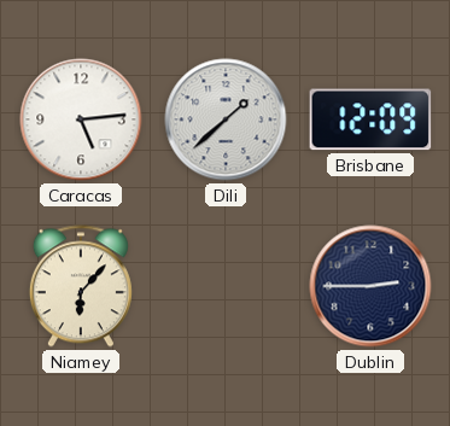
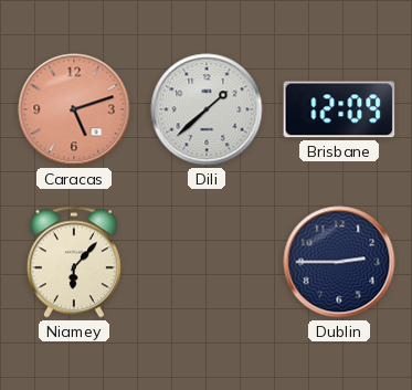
Caracas: 5:14 -> 5:12 (74, 109)
Caracas dial: white -> salmon (74, 109)
